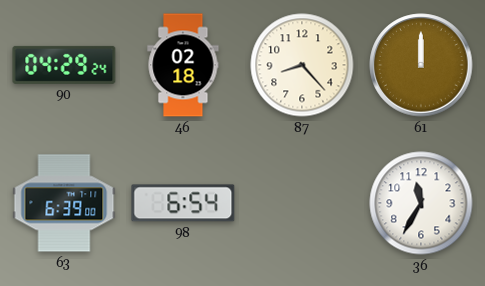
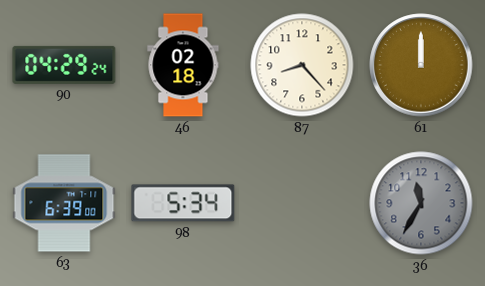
98: 6:54 -> 5:34 (183, 203)
36 dial: white -> grey (421, 203)
